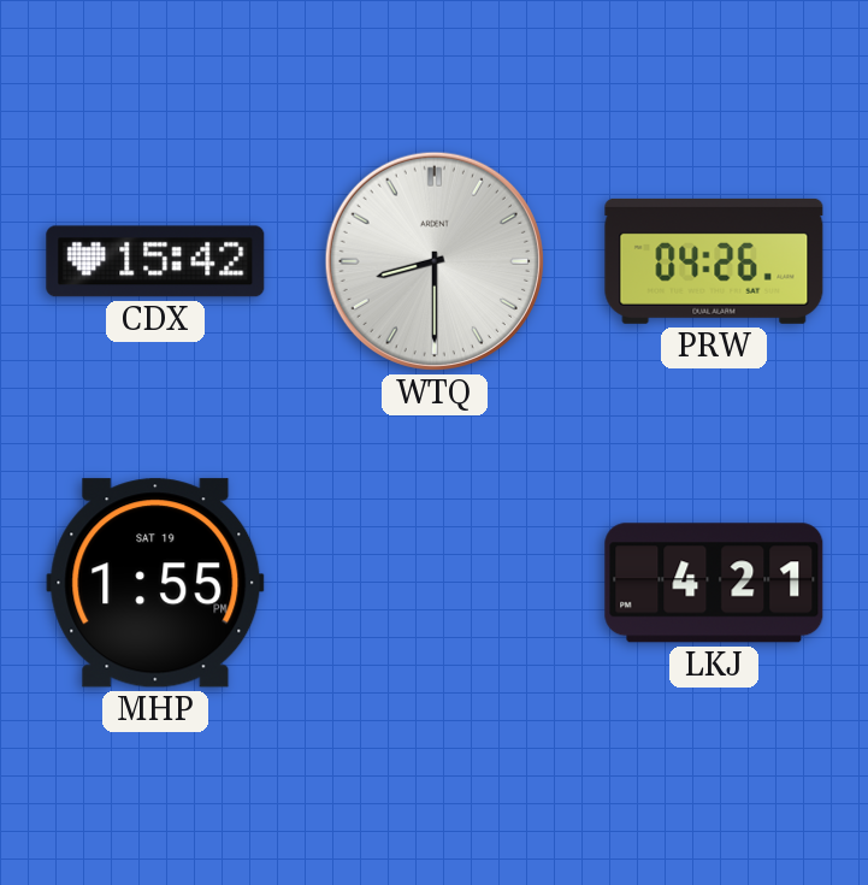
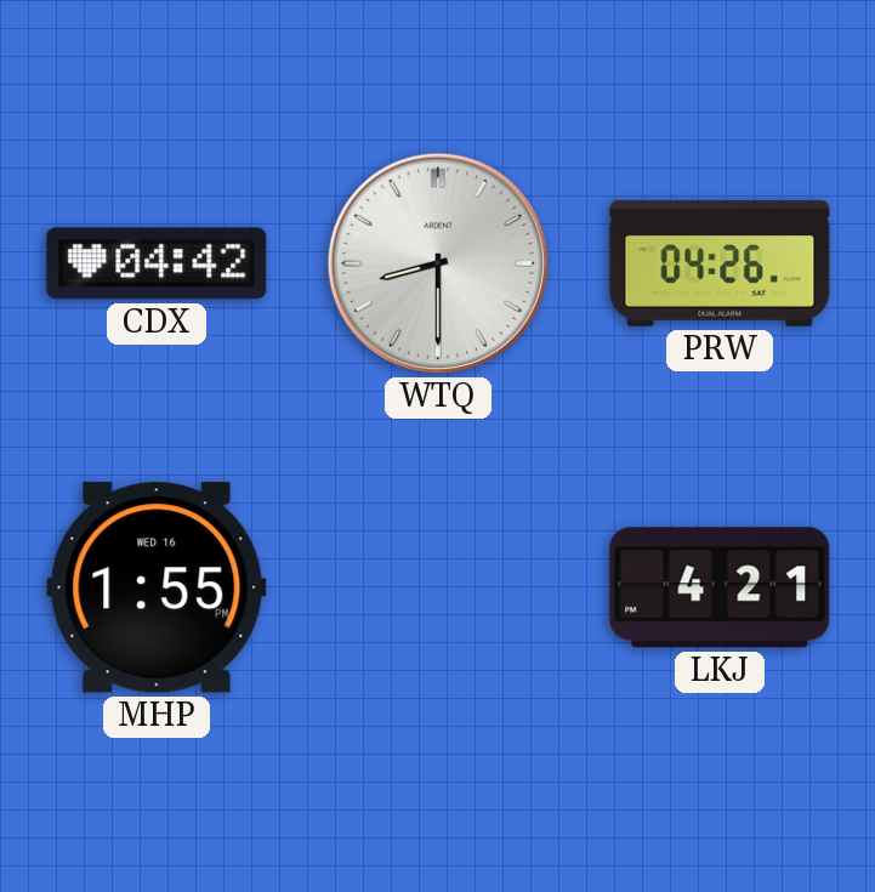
CDX: 15:42 -> 04:42 (157, 263)
MHP date: SAT 19 -> WED 16 (157, 587)
